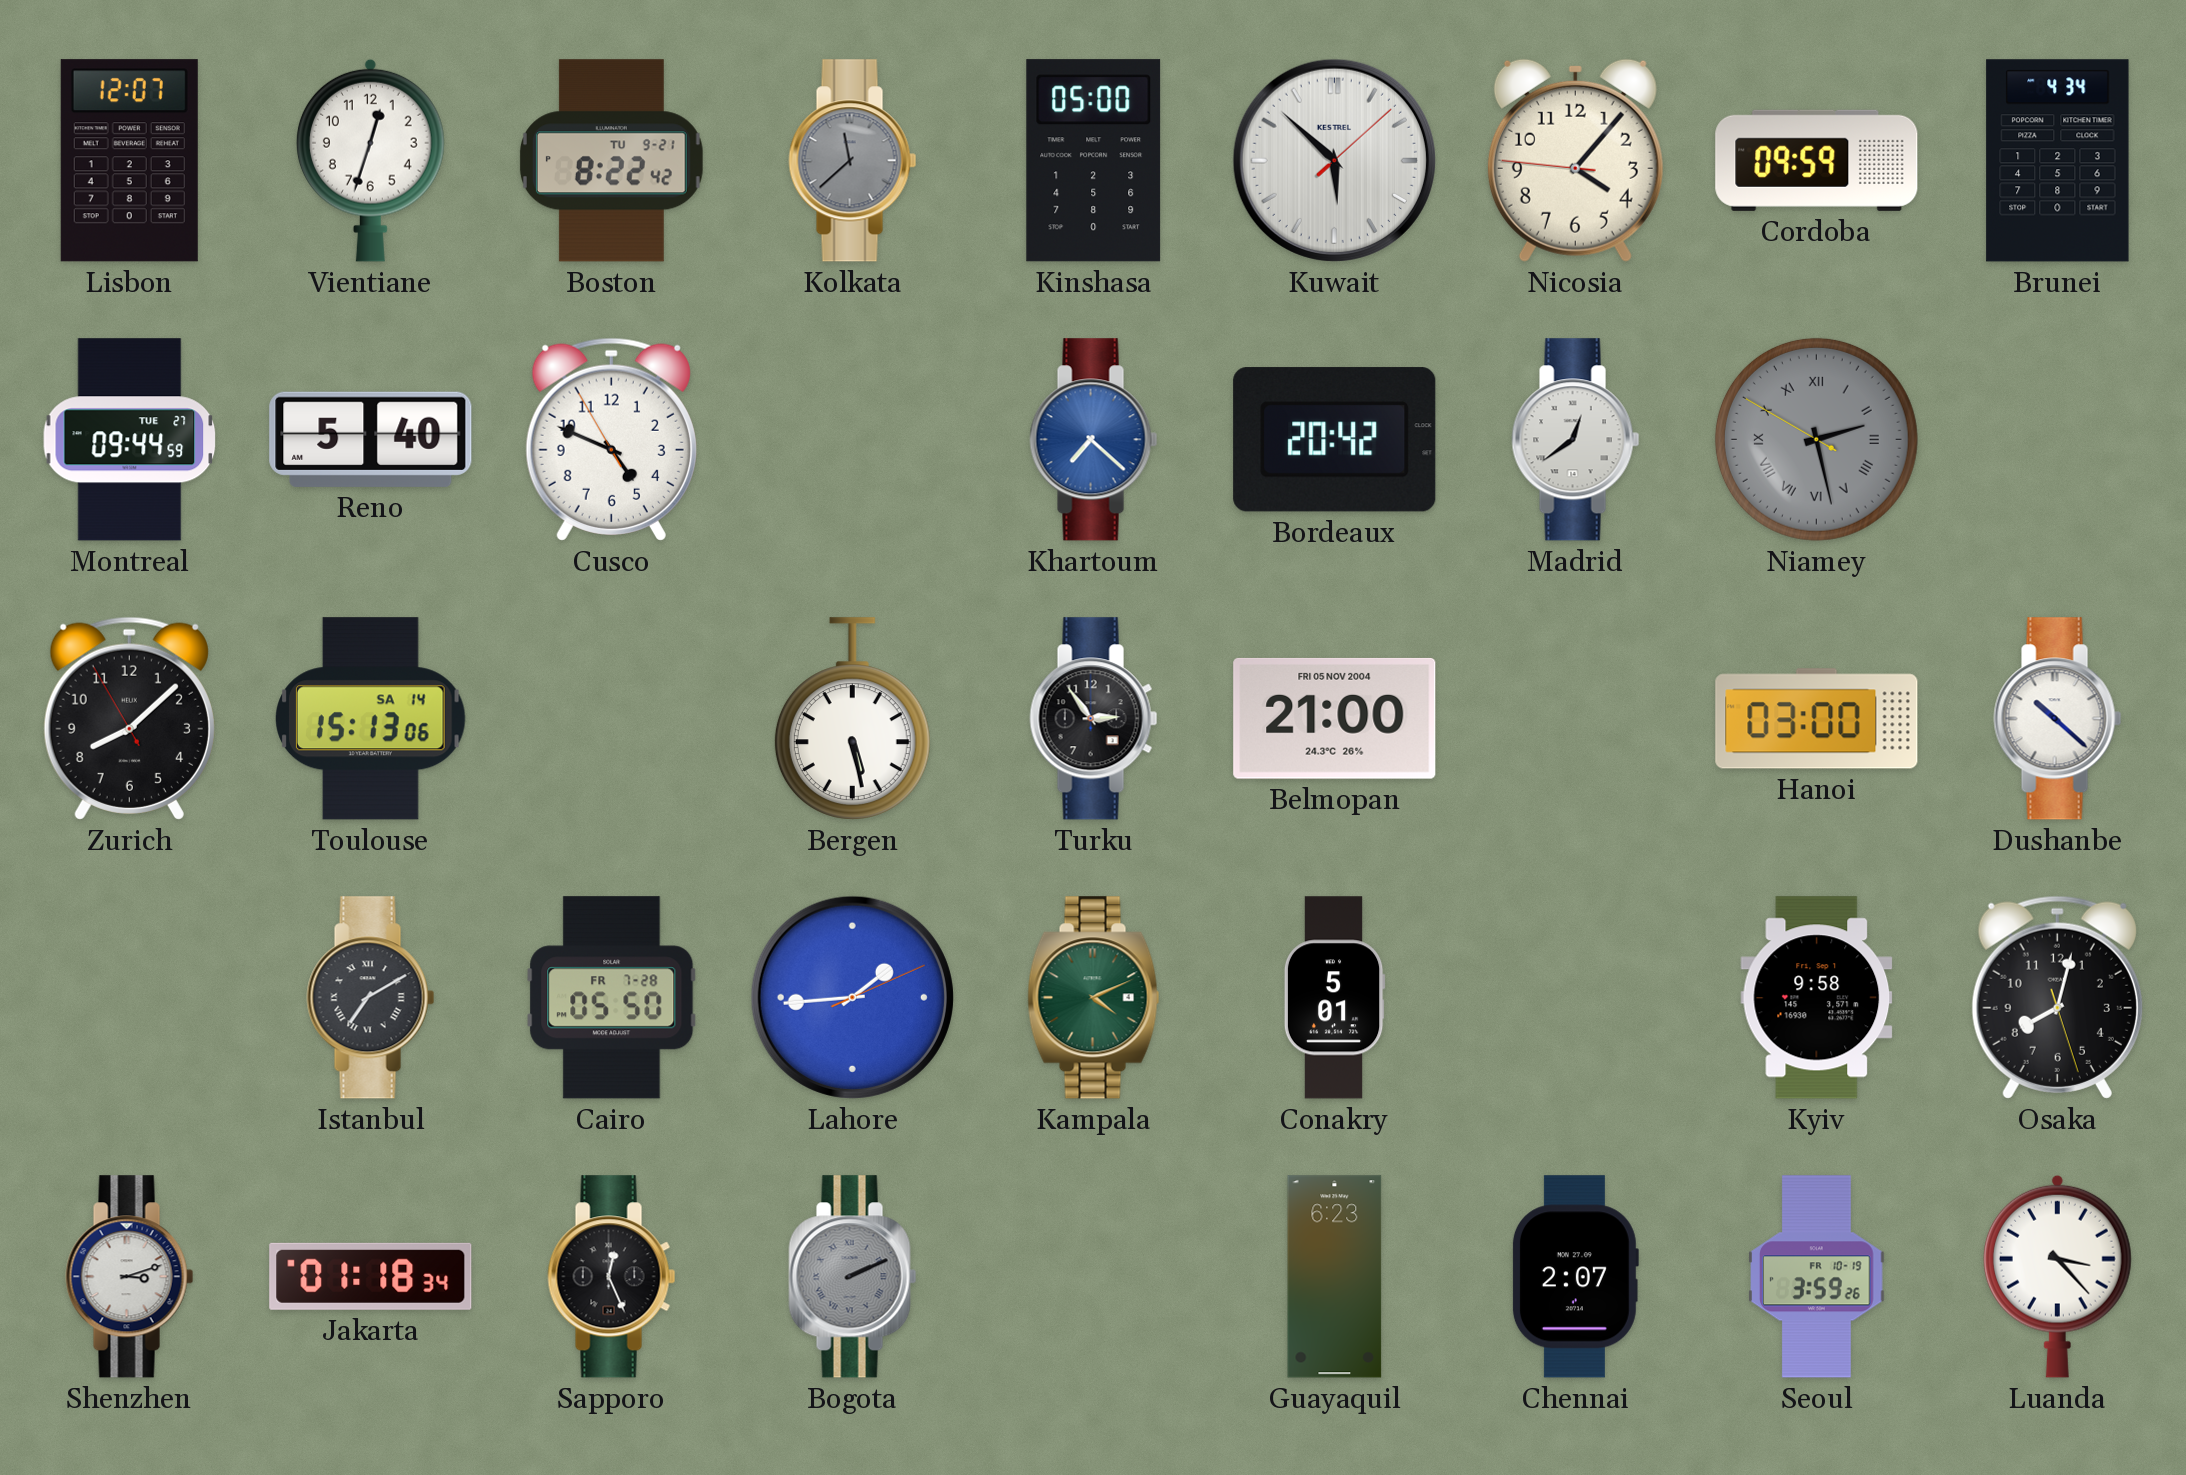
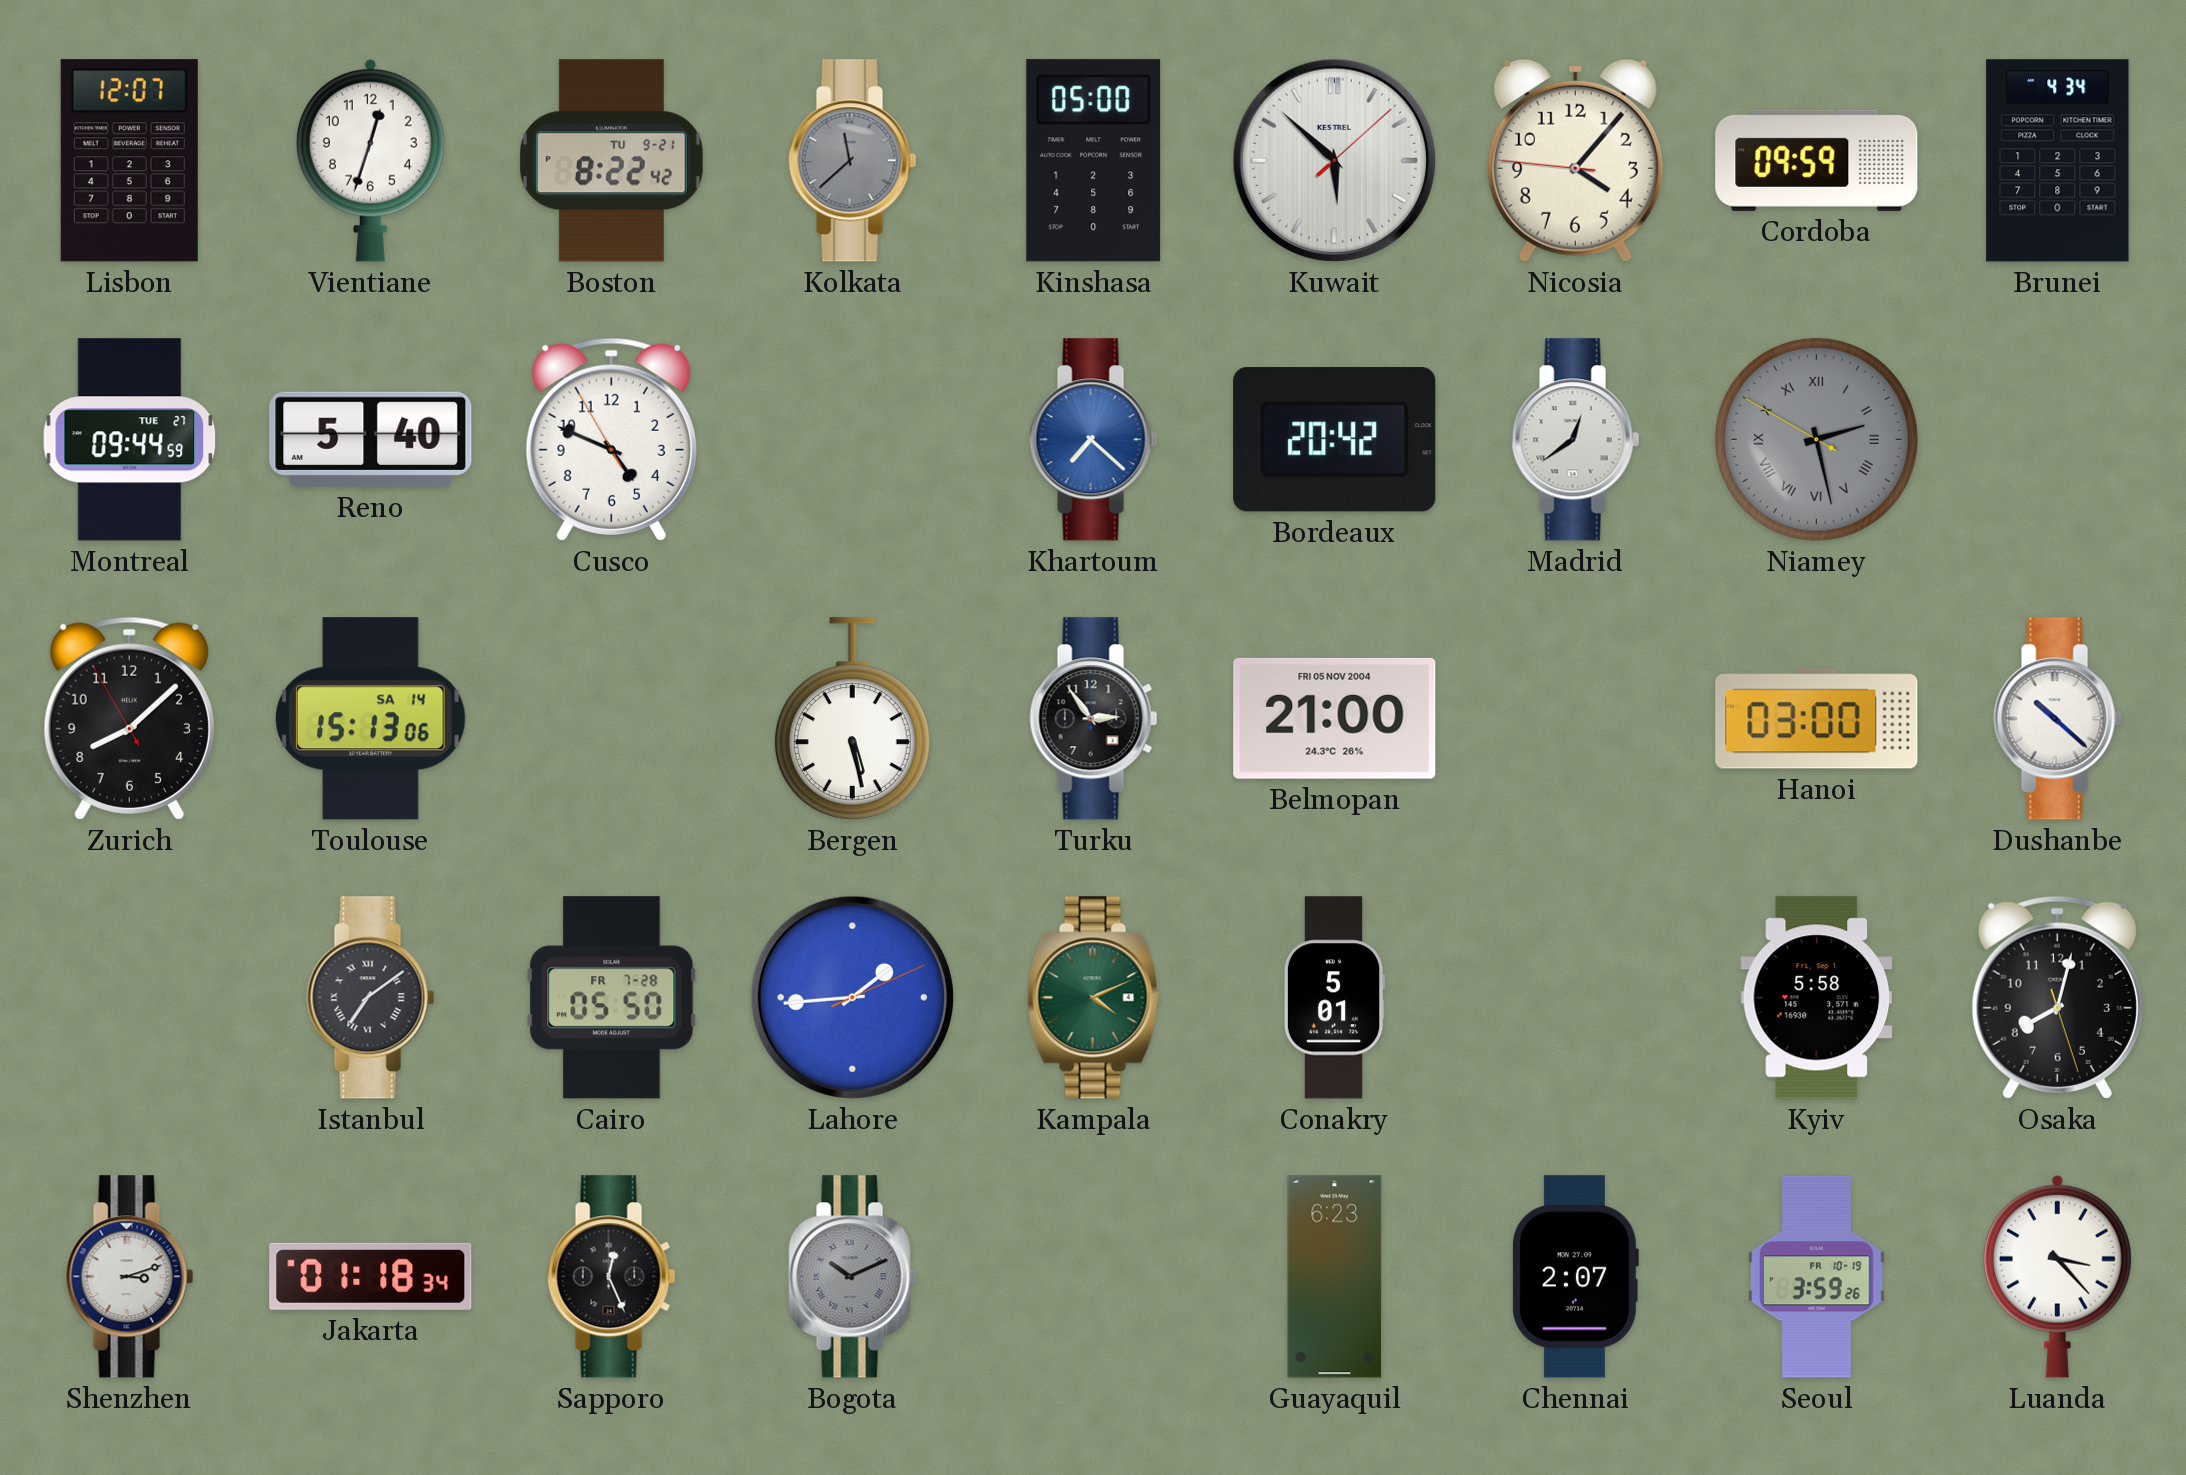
Istanbul: 7:10 -> 7:09 (371, 998)
Kyiv: 9:58 -> 5:58 (1817, 998)
Bogota: 2:11 -> 10:11 (853, 1277)
